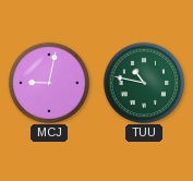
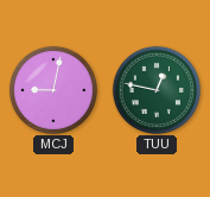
TUU: 10:47 -> 12:47 (155, 89)
